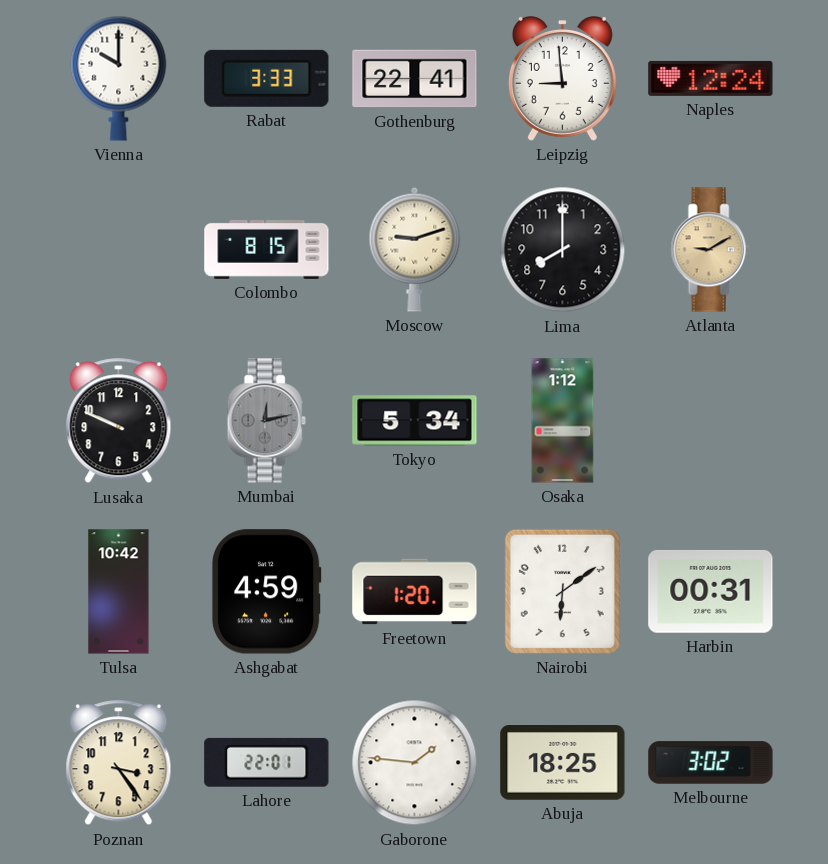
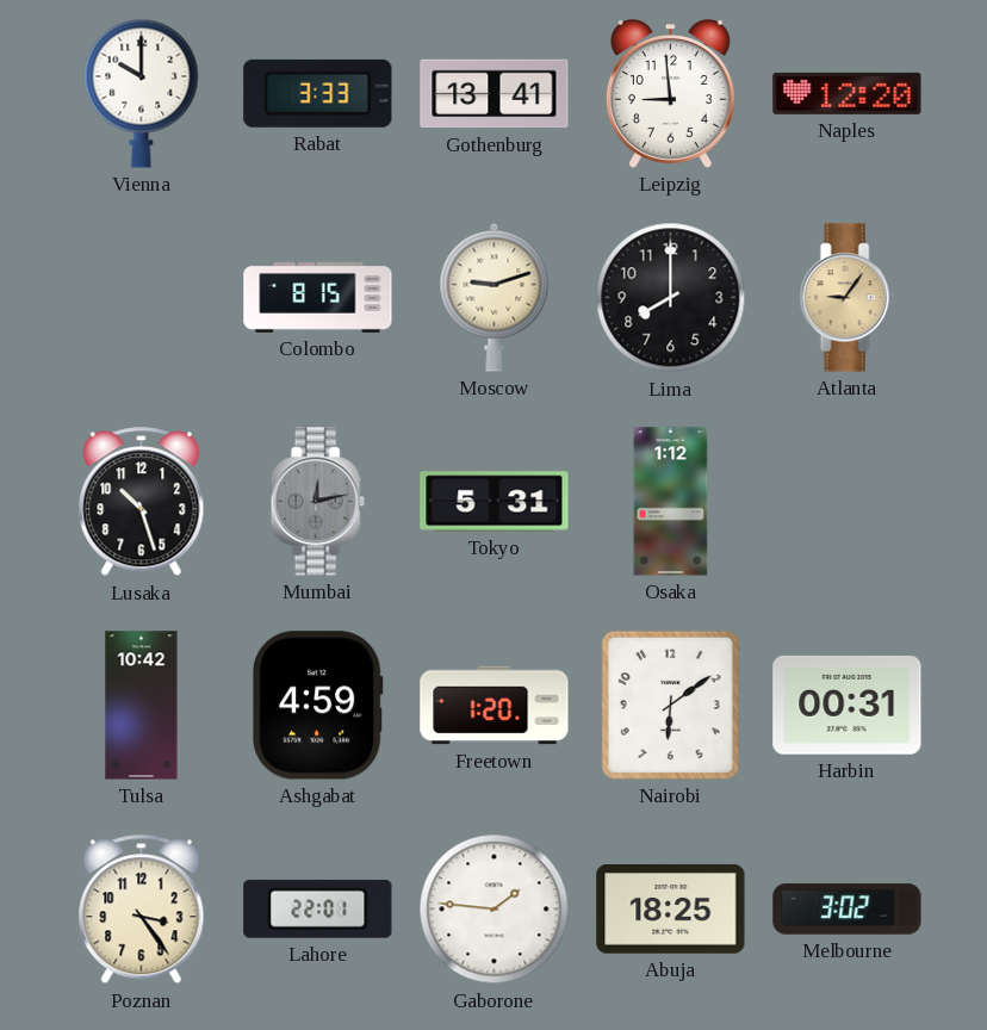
Gothenburg: 22:41 -> 13:41 (495, 94)
Naples: 12:24 -> 12:20 (848, 93)
Atlanta: 9:10 -> 9:06 (846, 298)
Lusaka: 9:49 -> 10:27 (142, 502)
Tokyo: 5:34 -> 5:31 (495, 502)
